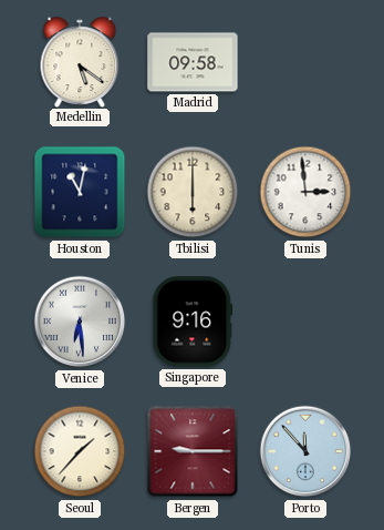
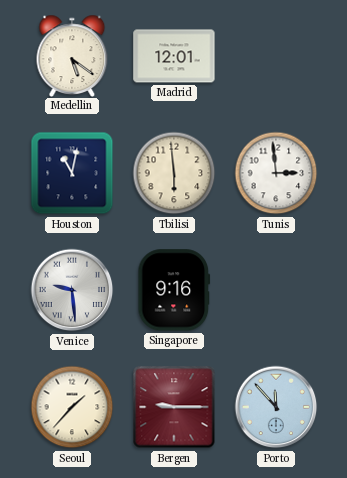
Madrid: 09:58 -> 12:01 (174, 56)
Tbilisi: 6:00 -> 5:59 (174, 173)
Venice: 6:29 -> 9:29 (72, 290)
